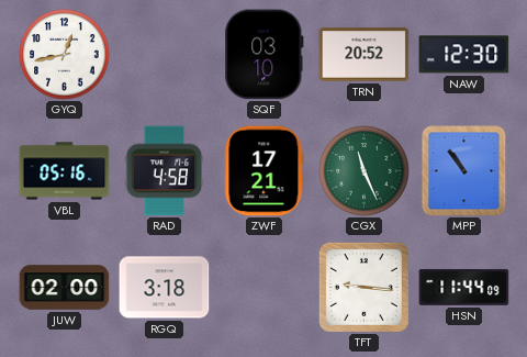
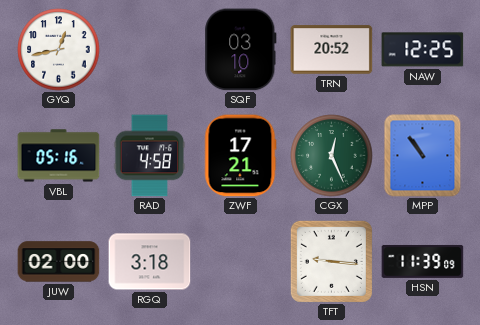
NAW: 12:30 -> 12:25 (423, 50)
CGX: 11:26 -> 12:26 (332, 156)
HSN: 11:44 -> 11:39 (423, 261)
